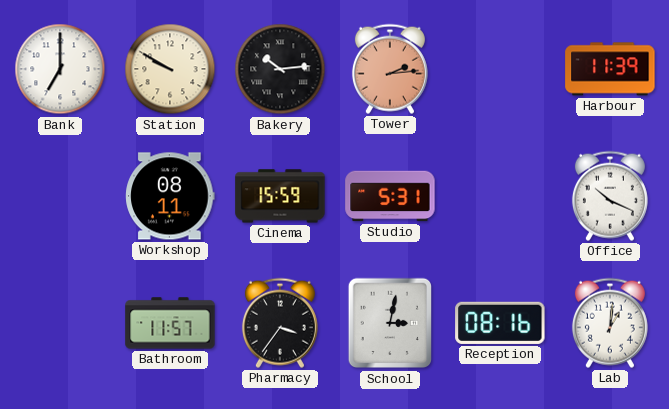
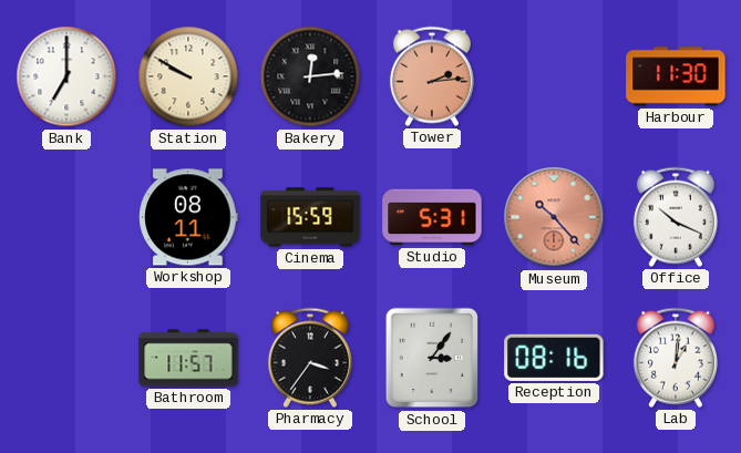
Bakery: 10:14 -> 12:14 (310, 76)
Harbour: 11:39 -> 11:30 (676, 76)
Museum: none -> 10:23 (554, 217)
School: 3:02 -> 3:06 (431, 358)
